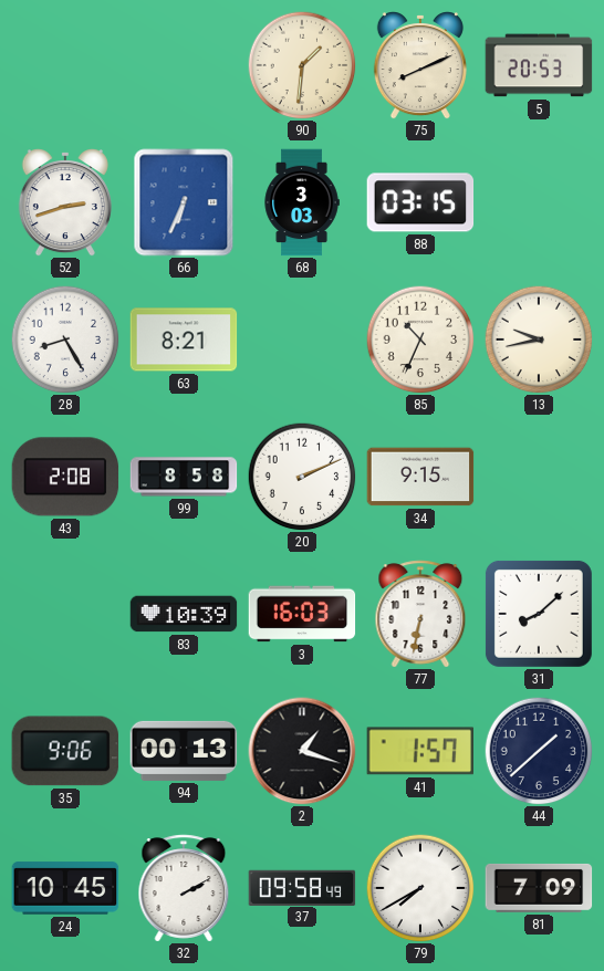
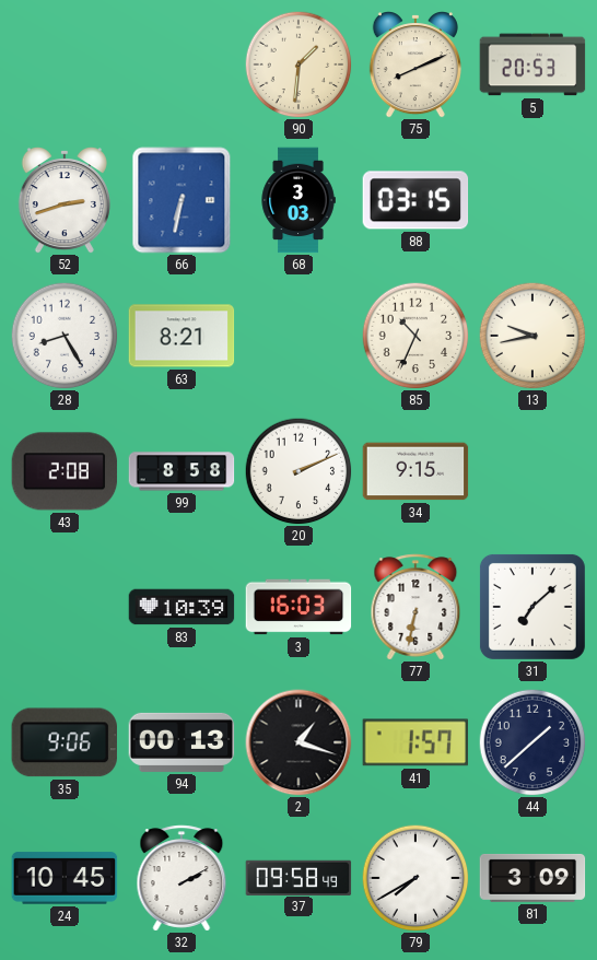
66: 6:34 -> 6:32 (182, 200)
31: 8:08 -> 7:08 (532, 607)
81: 7:09 -> 3:09 (532, 878)
